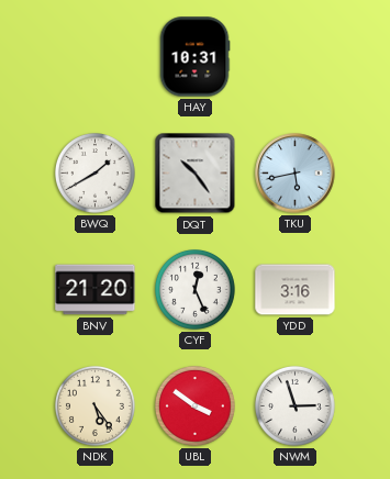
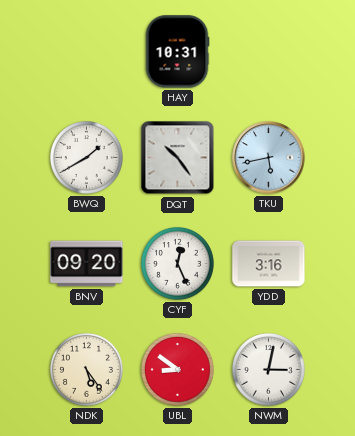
BNV: 21:20 -> 09:20 (87, 264)
UBL: 3:51 -> 8:51 (178, 370)
NWM: 2:57 -> 3:02 (269, 370)
